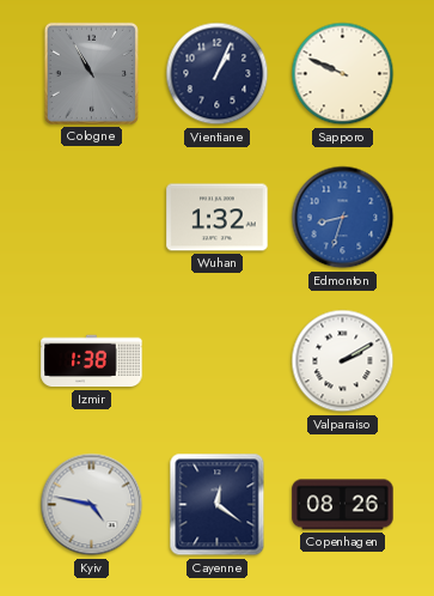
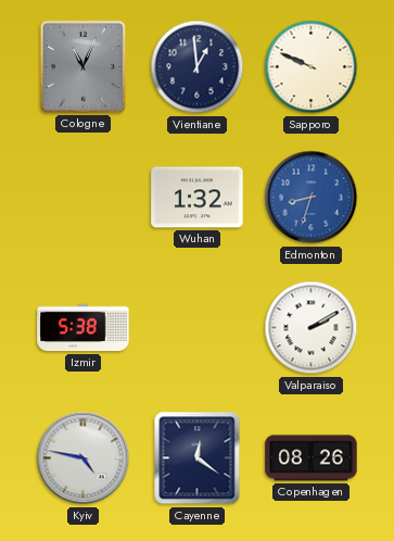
Cologne: 10:55 -> 11:04 (82, 66)
Vientiane: 1:04 -> 12:59 (198, 67)
Izmir: 1:38 -> 5:38 (84, 328)
